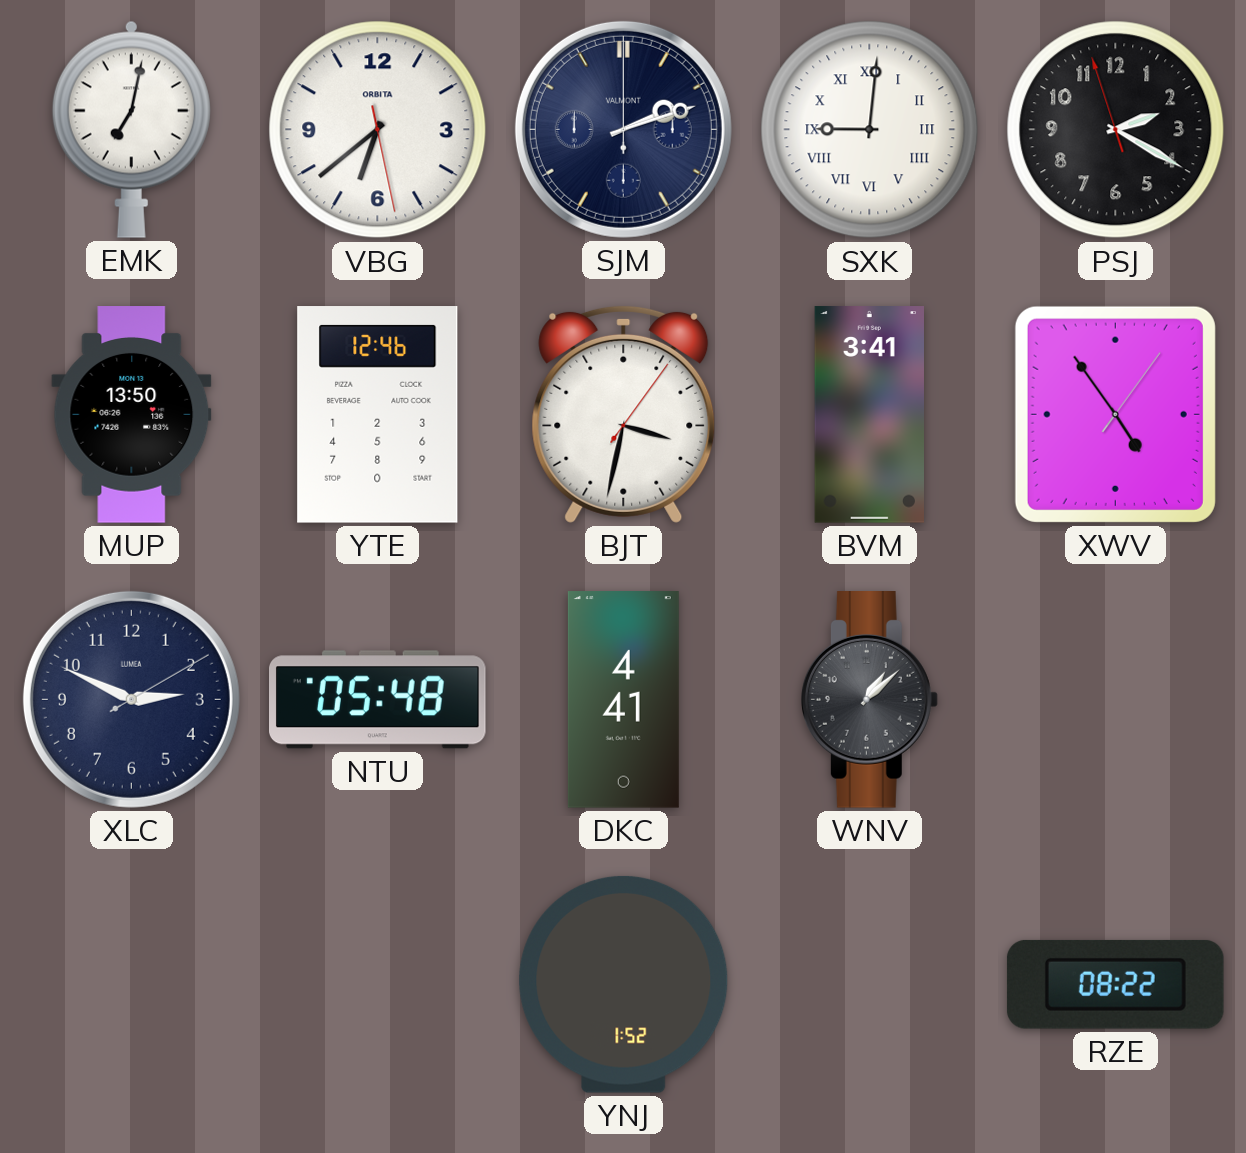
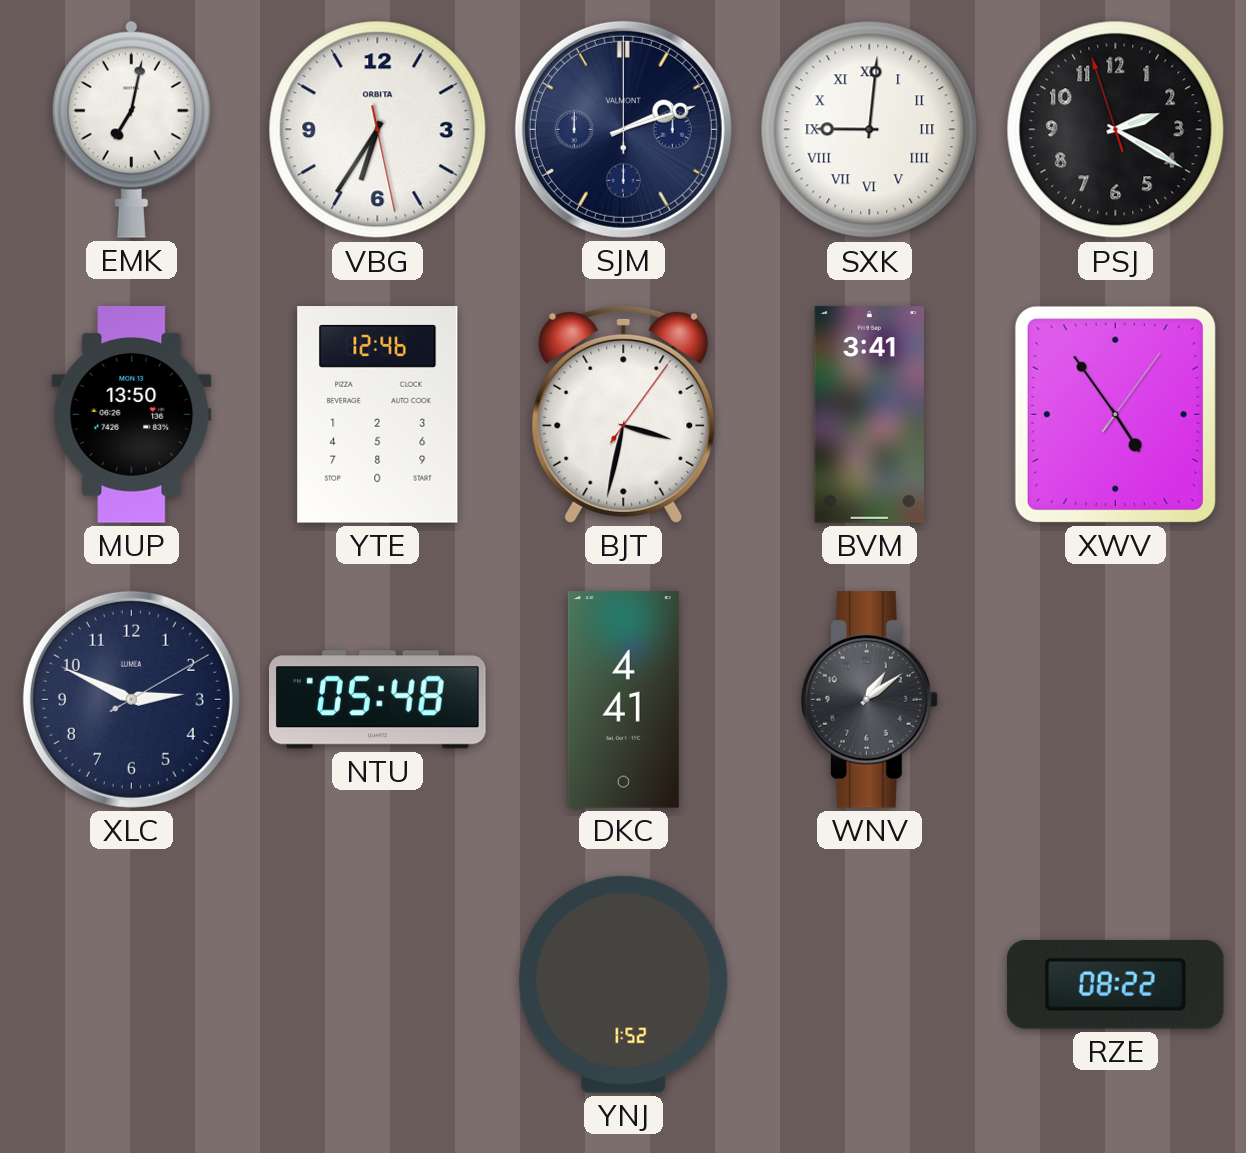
VBG: 6:38 -> 6:35 (378, 130)
WNV: 1:08 -> 1:09 (869, 700)
